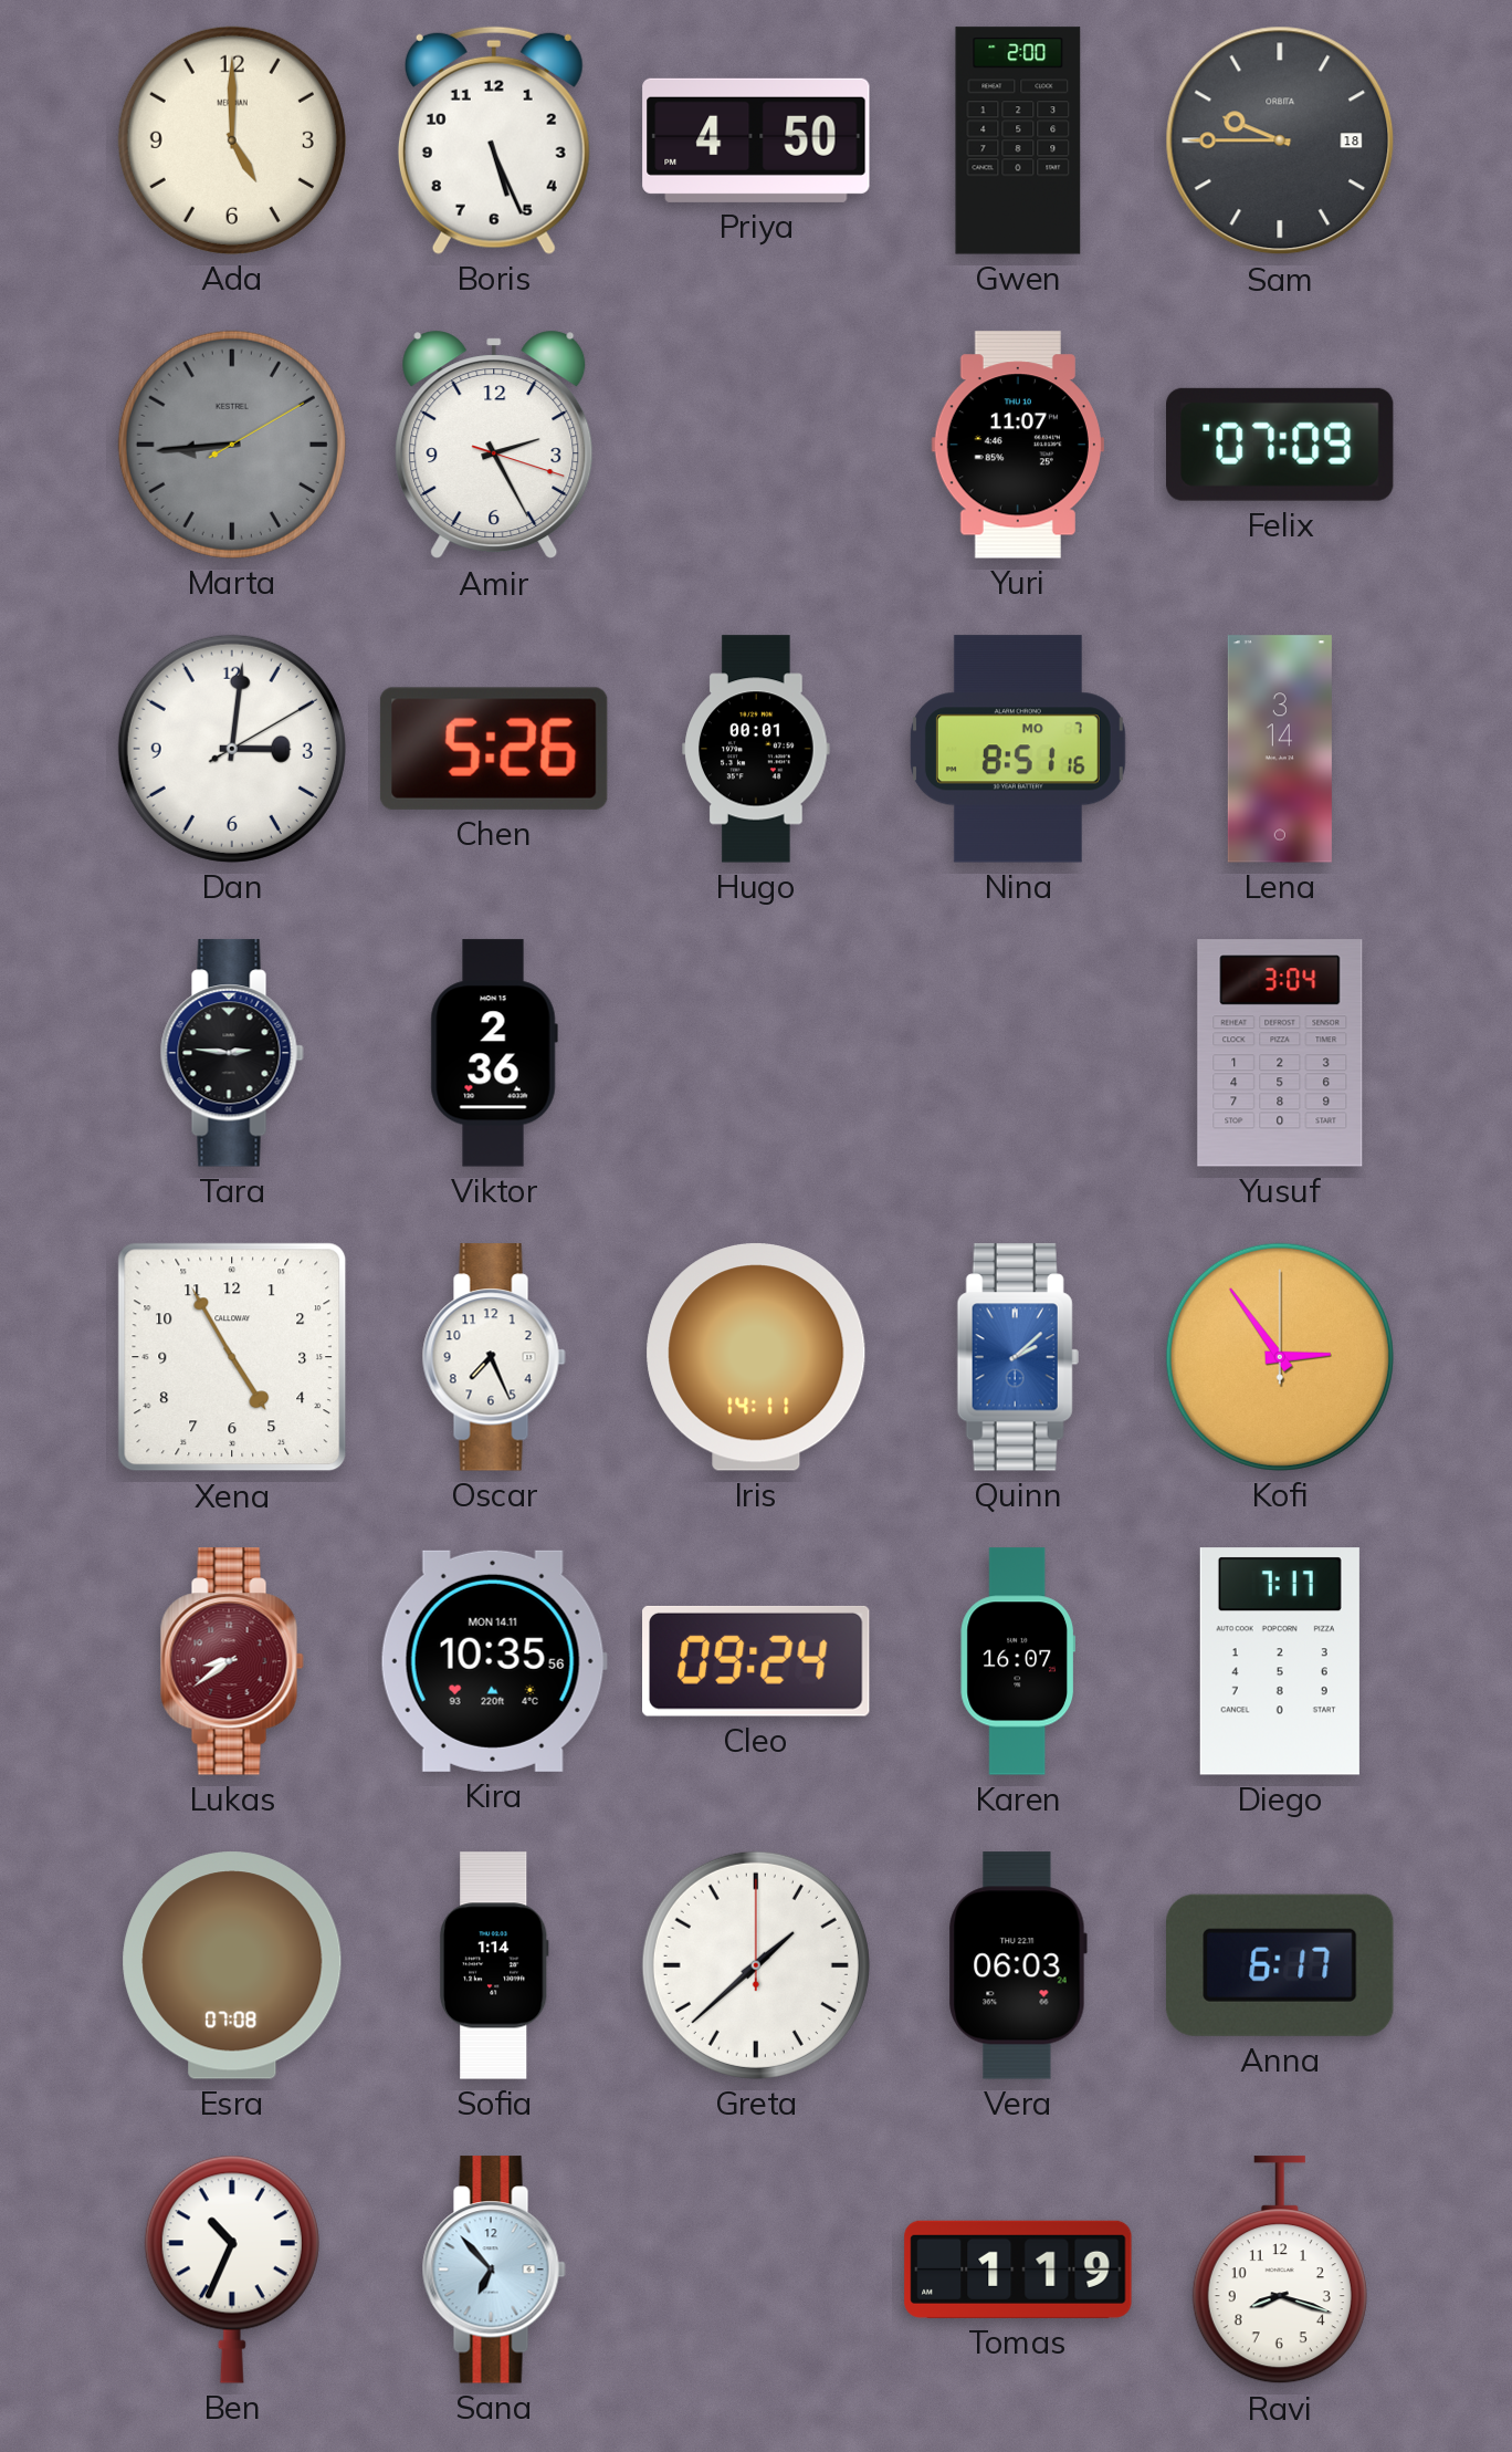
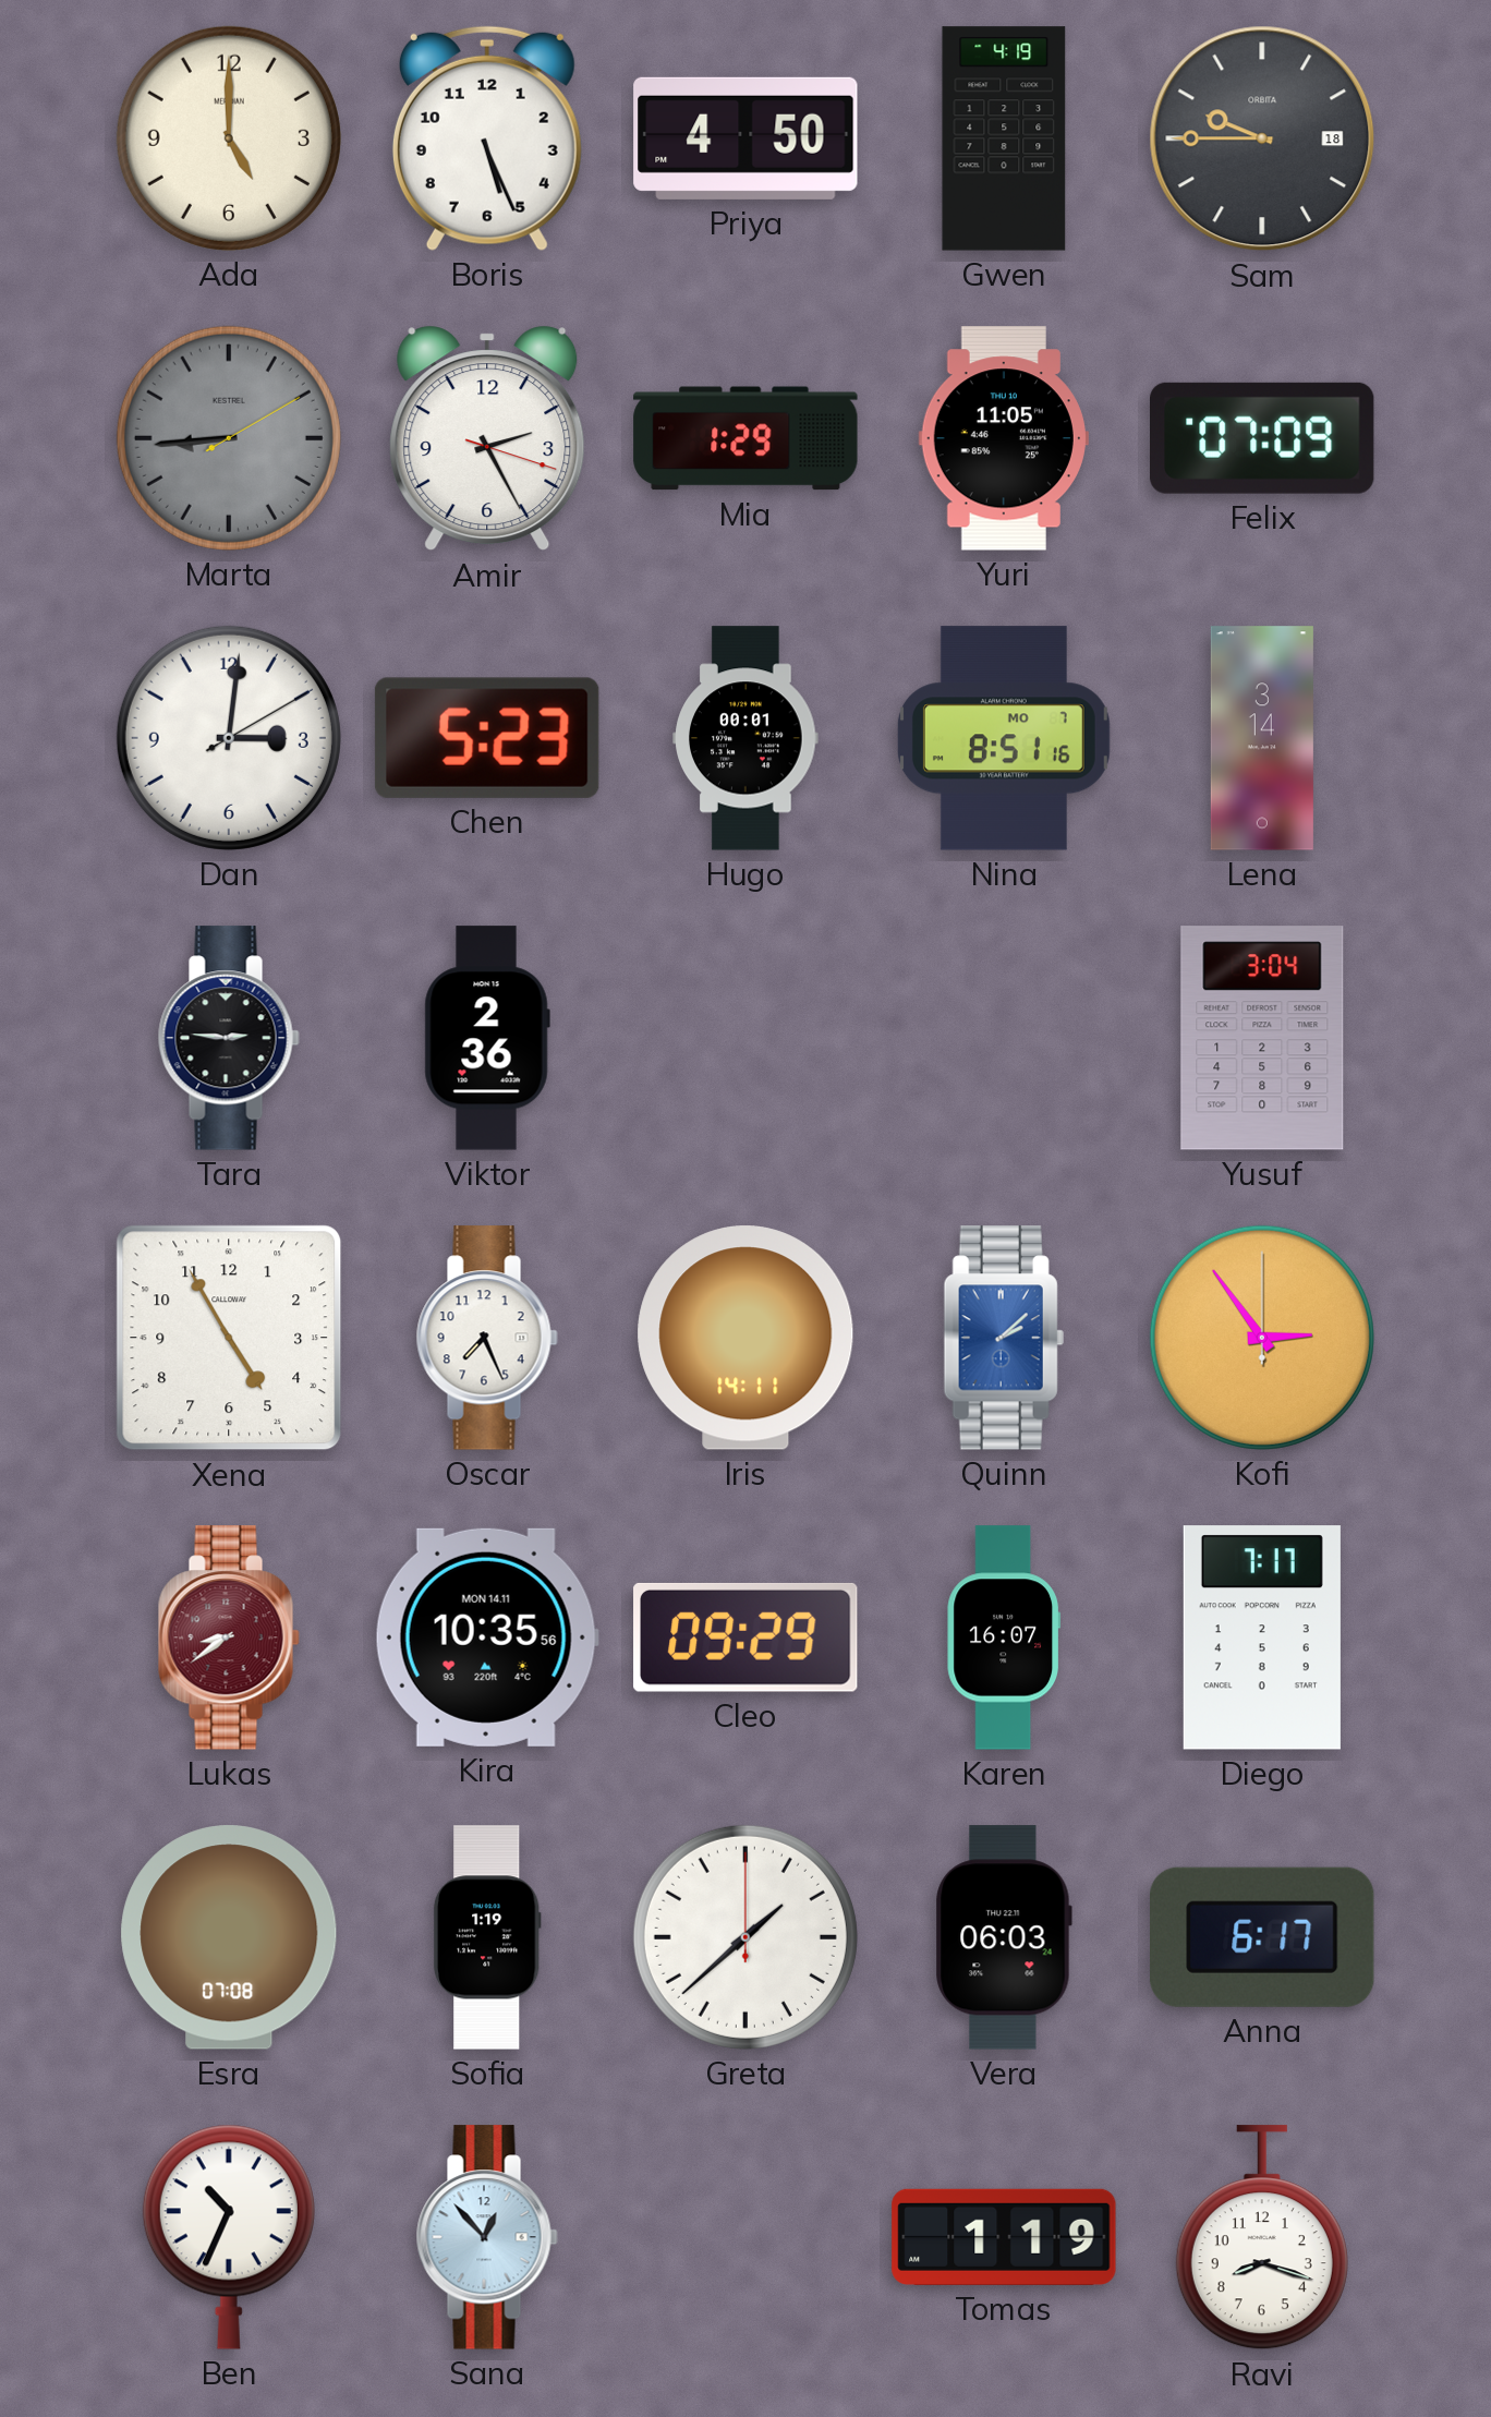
Gwen: 2:00 -> 4:19 (1004, 138)
Mia: none -> 1:29 (745, 438)
Yuri: 11:07 -> 11:05 (1004, 438)
Chen: 5:26 -> 5:23 (487, 738)
Cleo: 09:24 -> 09:29 (745, 1637)
Sofia: 1:14 -> 1:19 (487, 1937)
Sana: 6:53 -> 12:53 (487, 2237)
